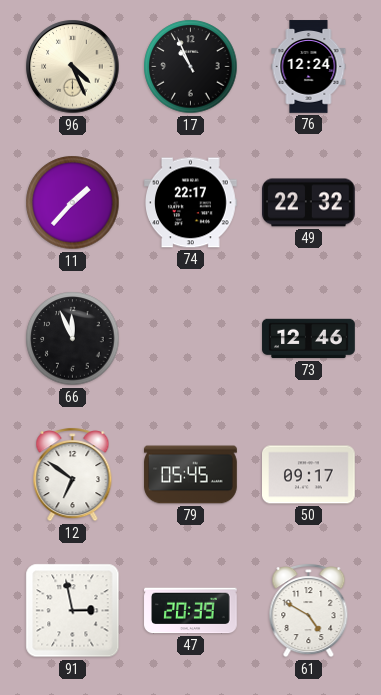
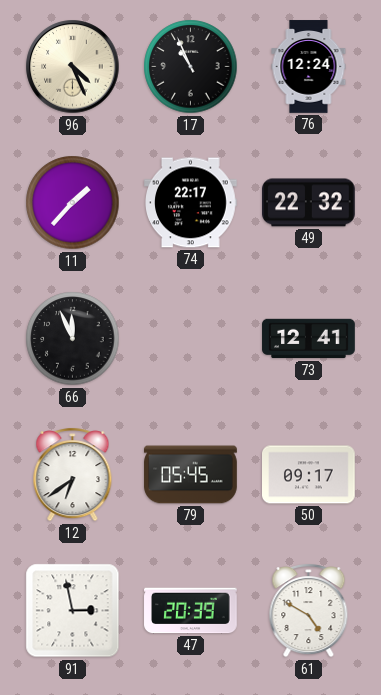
73: 12:46 -> 12:41 (309, 339)
12: 6:51 -> 6:39 (73, 475)
